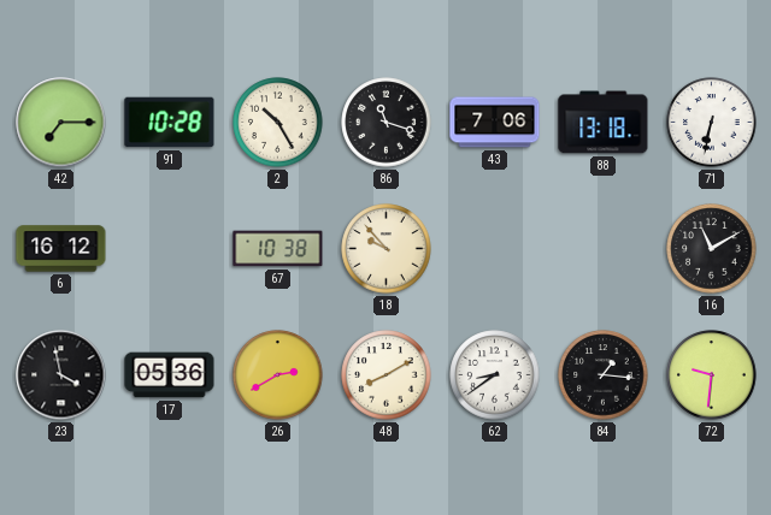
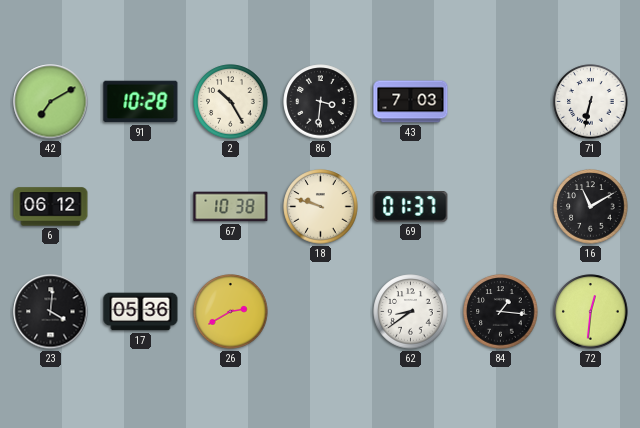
42: 7:15 -> 7:10 (51, 102)
86: 11:18 -> 3:31 (321, 102)
43: 7:06 -> 7:03 (411, 102)
88: 13:18 -> none (604, 123)
6: 16:12 -> 06:12 (51, 207)
18: 9:53 -> 9:48 (321, 207)
69: none -> 01:37 (411, 207)
23: 3:58 -> 4:01 (51, 312)
48: 8:10 -> none (387, 375)
72: 9:31 -> 12:31 (591, 312)
